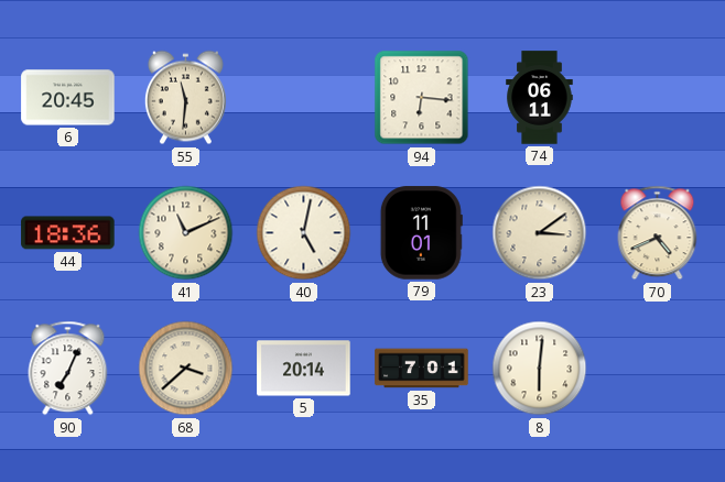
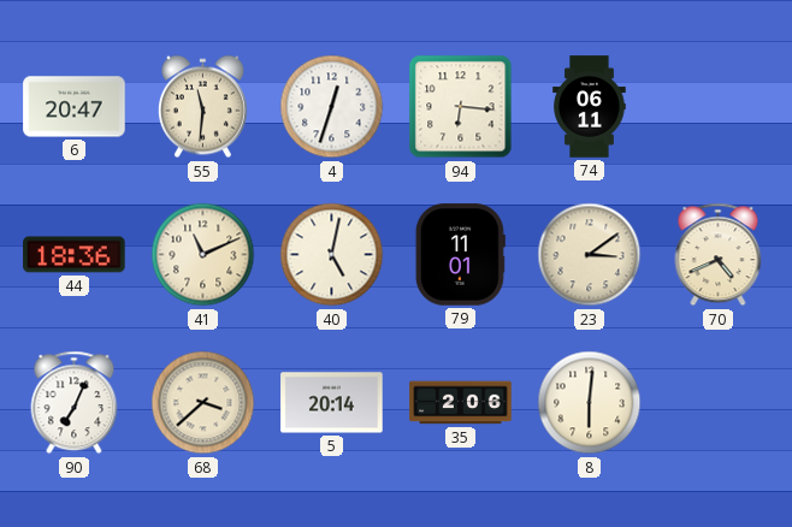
6: 20:45 -> 20:47 (75, 107)
4: none -> 12:33 (332, 107)
35: 7:01 -> 2:06 (461, 403)
